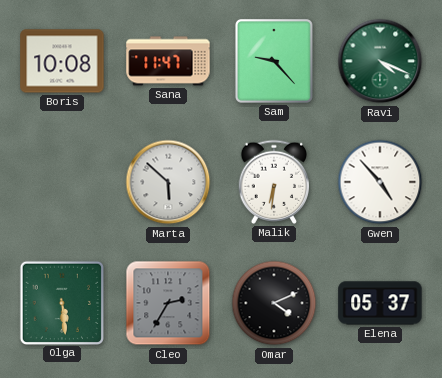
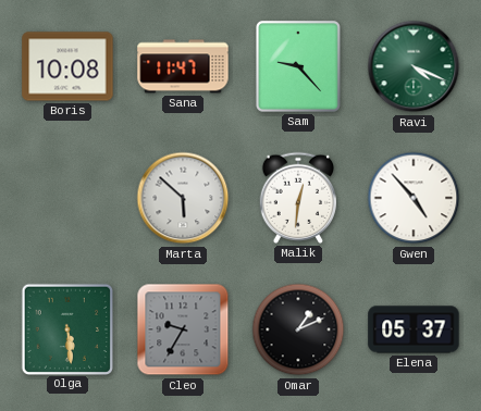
Malik: 6:31 -> 12:31 (297, 198)
Cleo: 2:35 -> 9:35 (183, 329)
Omar: 4:11 -> 1:11 (298, 329)
